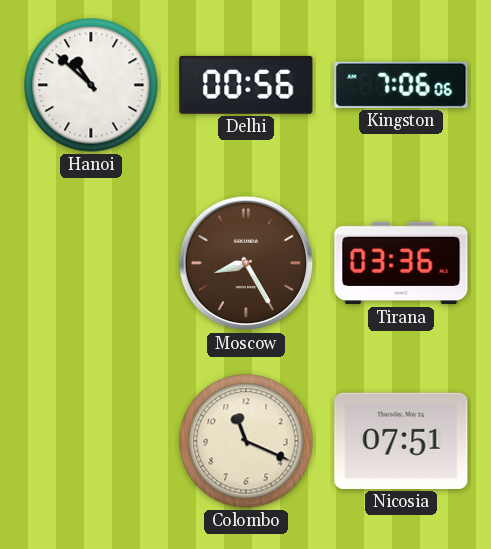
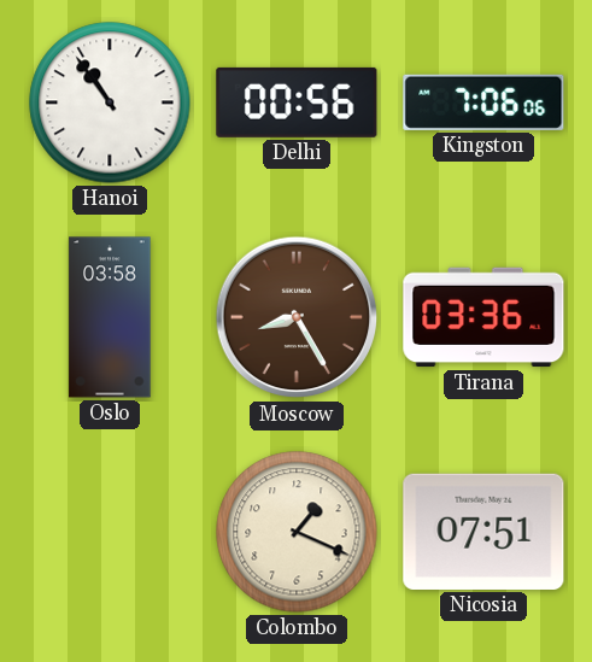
Hanoi: 10:52 -> 10:54 (110, 102)
Oslo: none -> 03:58 (110, 317)
Colombo: 11:19 -> 1:19 (297, 532)
